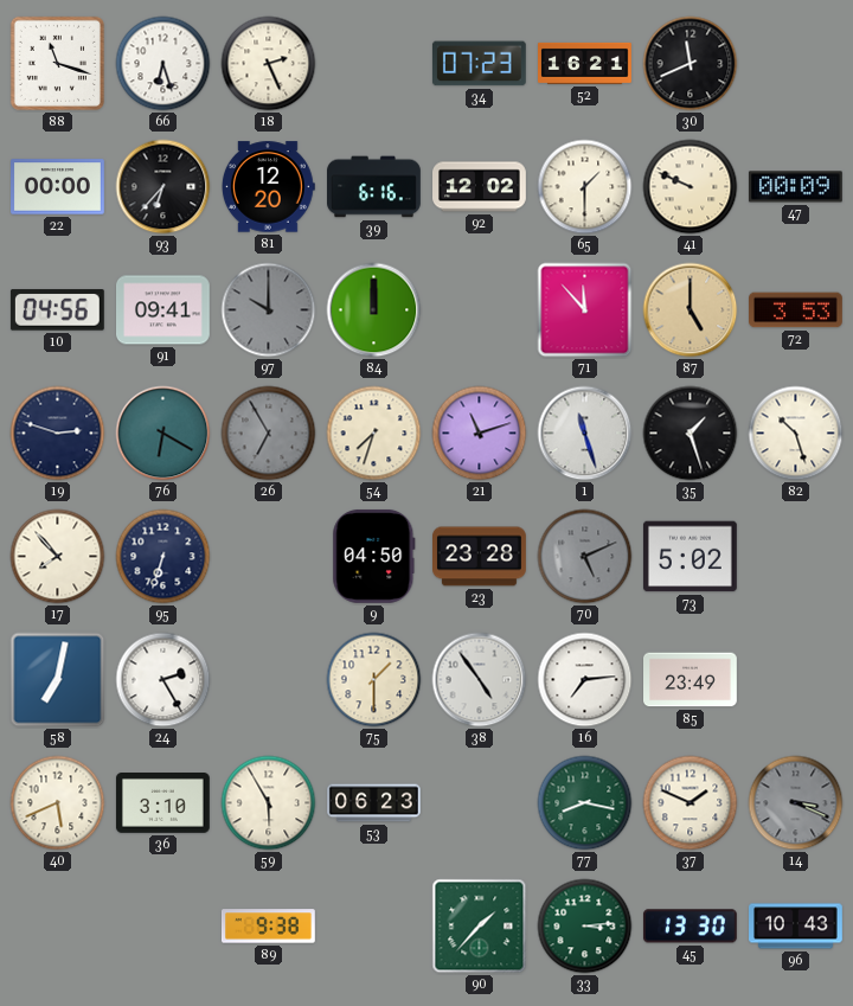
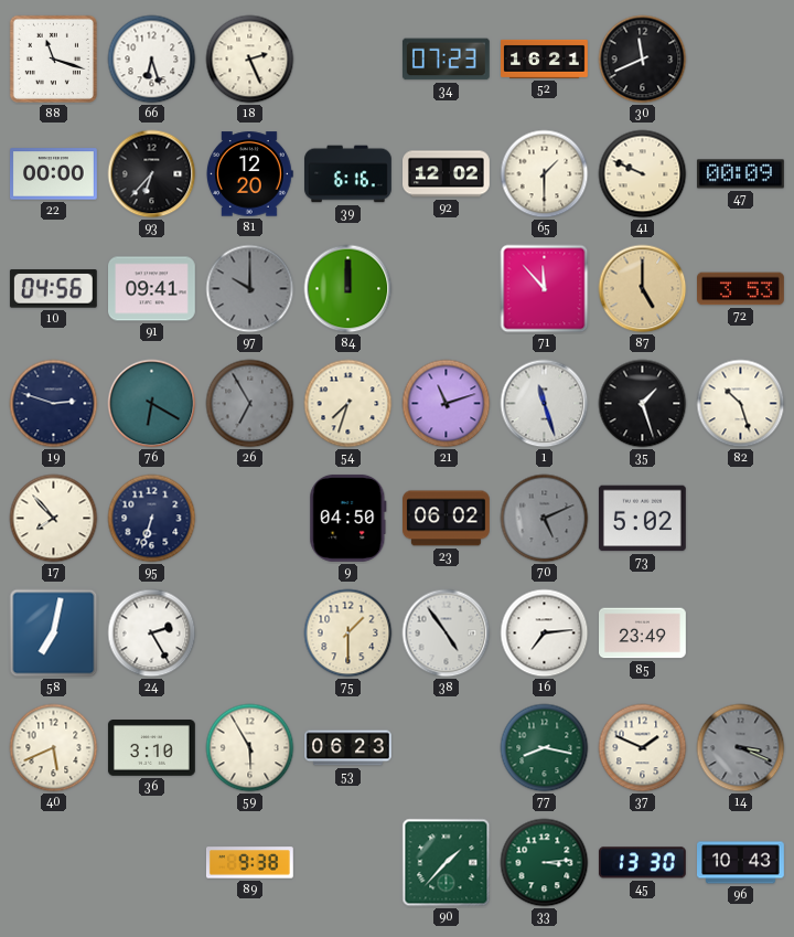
23: 23:28 -> 06:02 (447, 519)
